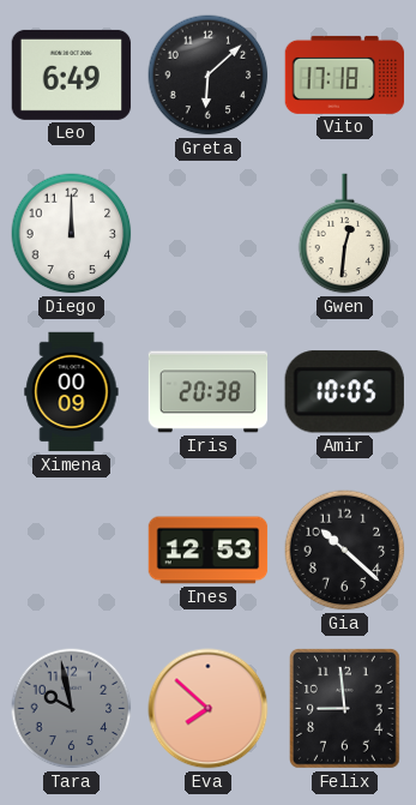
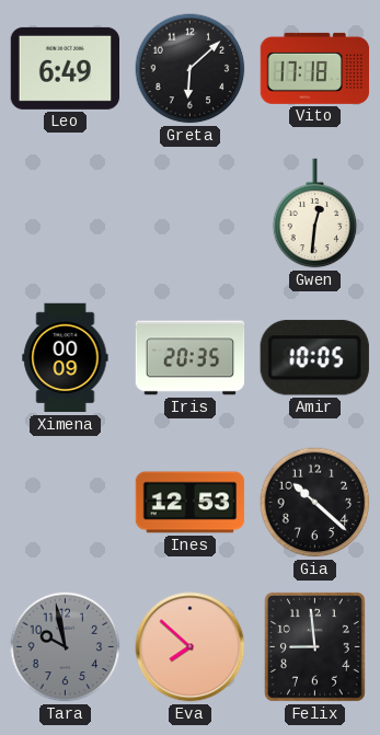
Diego: 12:00 -> none (72, 234)
Iris: 20:38 -> 20:35 (191, 358)
